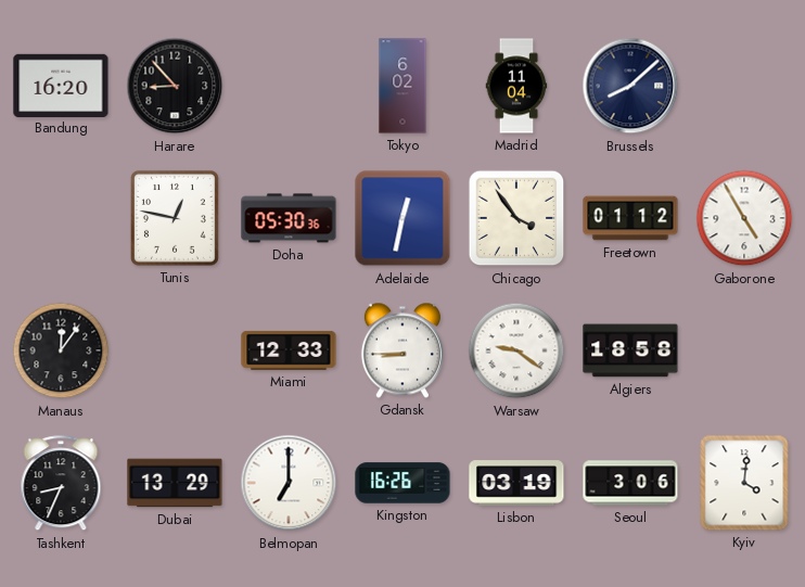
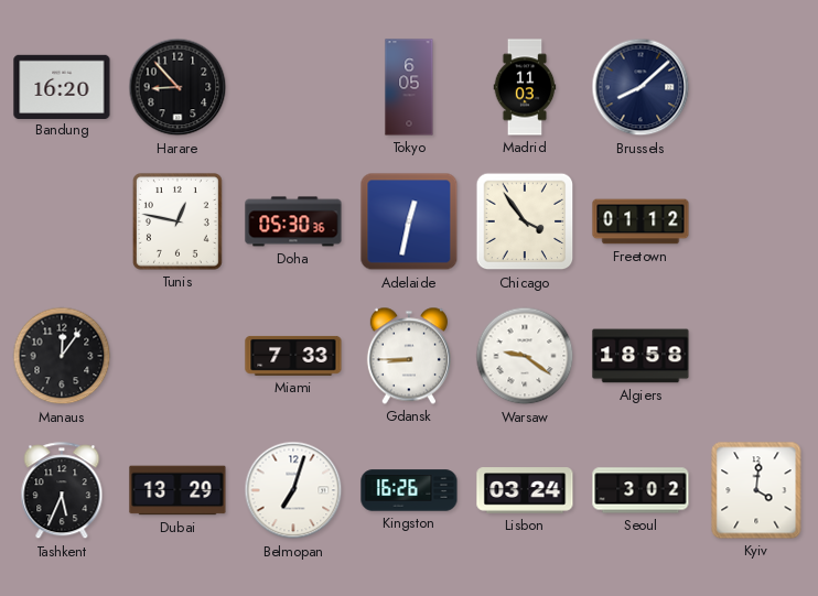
Tokyo: 6:02 -> 6:05 (409, 87)
Madrid: 11:04 -> 11:03 (525, 87)
Gaborone: 4:55 -> none (744, 218)
Miami: 12:33 -> 7:33 (293, 356)
Tashkent: 8:34 -> 5:34 (62, 491)
Belmopan: 7:00 -> 7:03 (293, 490)
Lisbon: 03:19 -> 03:24 (525, 490)
Seoul: 3:06 -> 3:02 (641, 490)
